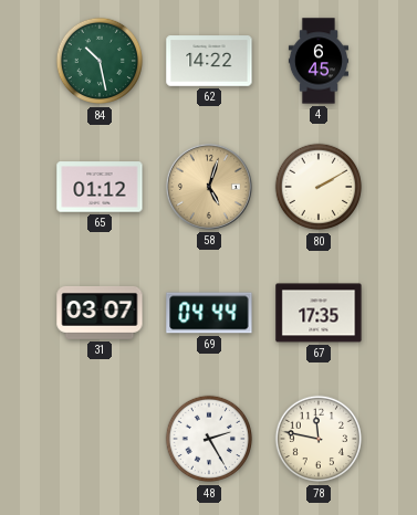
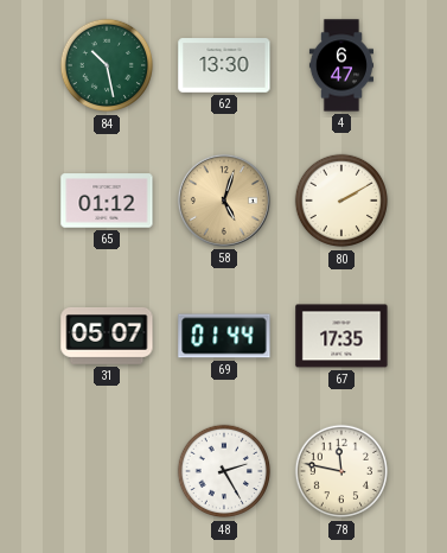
62: 14:22 -> 13:30 (224, 65)
4: 6:45 -> 6:47 (341, 65)
31: 03:07 -> 05:07 (107, 336)
69: 04:44 -> 01:44 (224, 336)
